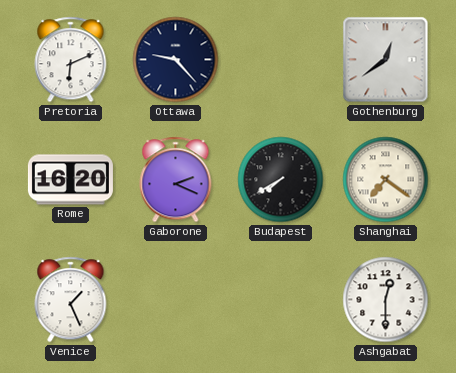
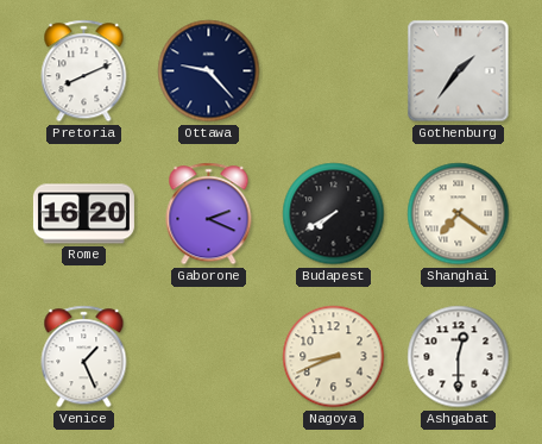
Pretoria: 6:11 -> 8:11 (84, 71)
Gothenburg: 12:39 -> 1:36 (459, 71)
Nagoya: none -> 8:41 (334, 357)
